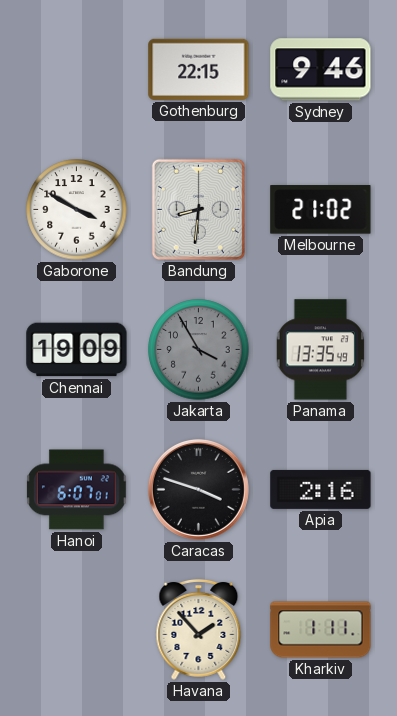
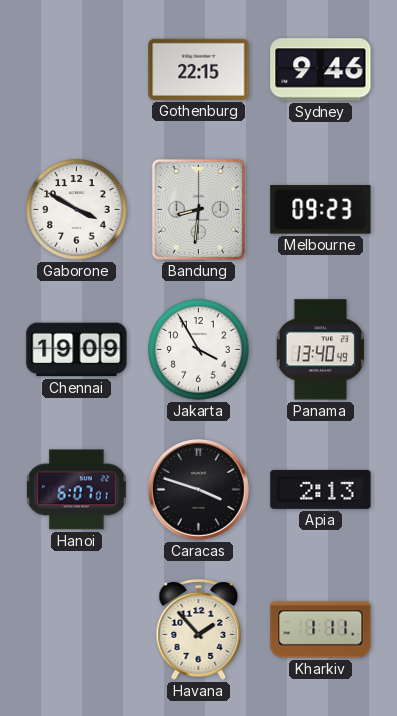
Melbourne: 21:02 -> 09:23 (321, 210)
Jakarta dial: grey -> white (199, 350)
Panama: 13:35 -> 13:40 (321, 350)
Apia: 2:16 -> 2:13 (321, 489)
